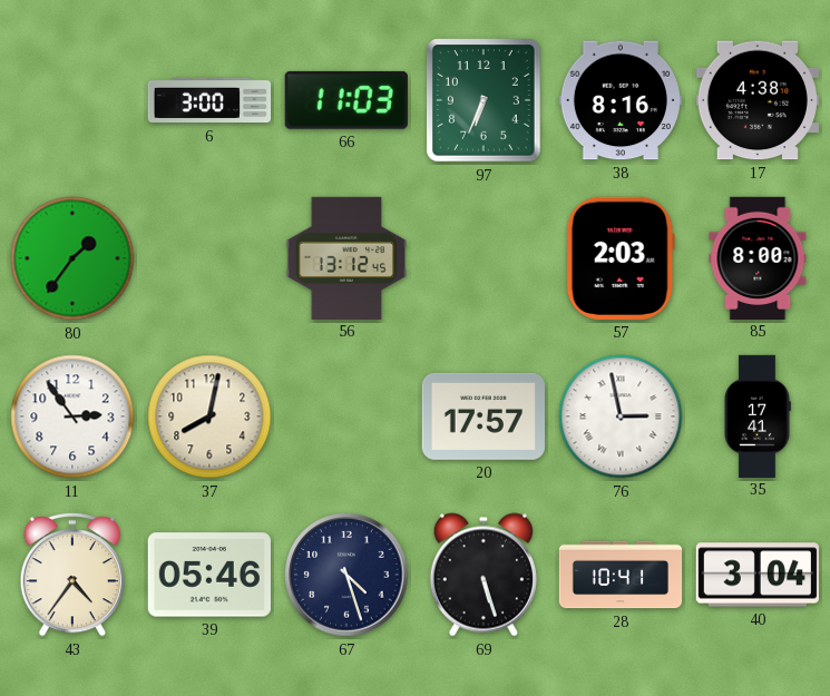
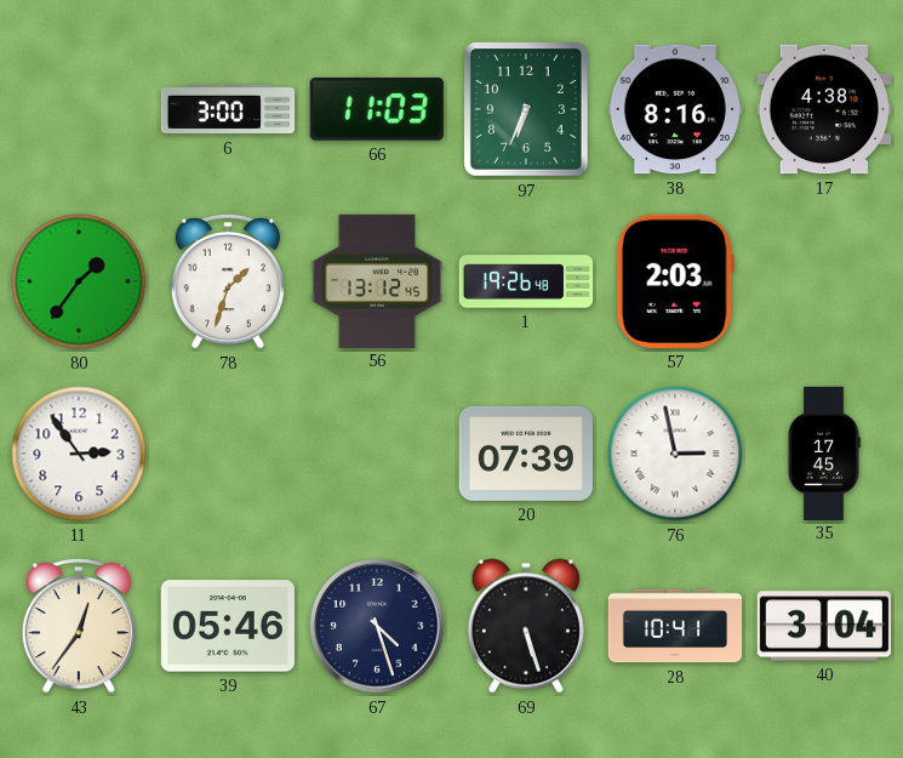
78: none -> 1:33 (227, 281)
1: none -> 19:26 (526, 281)
85: 8:00 -> none (758, 257)
37: 8:02 -> none (209, 416)
20: 17:57 -> 07:39 (526, 454)
35: 17:41 -> 17:45 (824, 452)
43: 4:36 -> 12:36 (78, 626)
